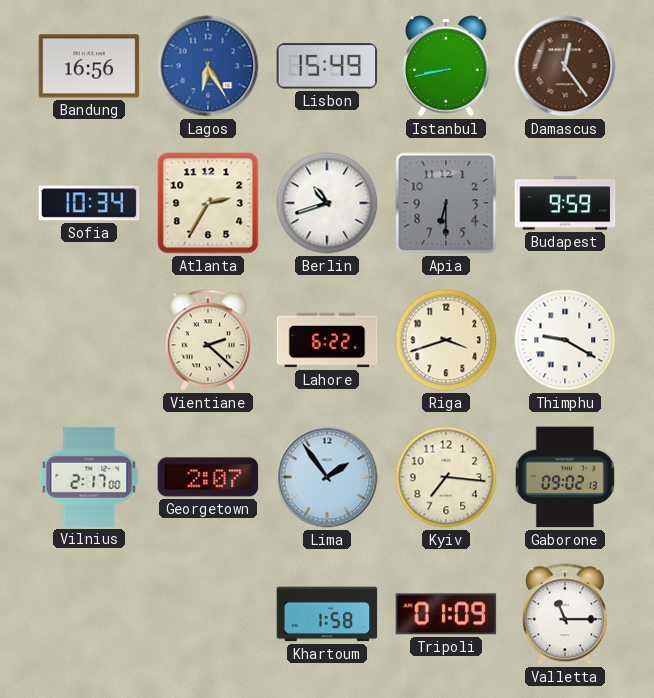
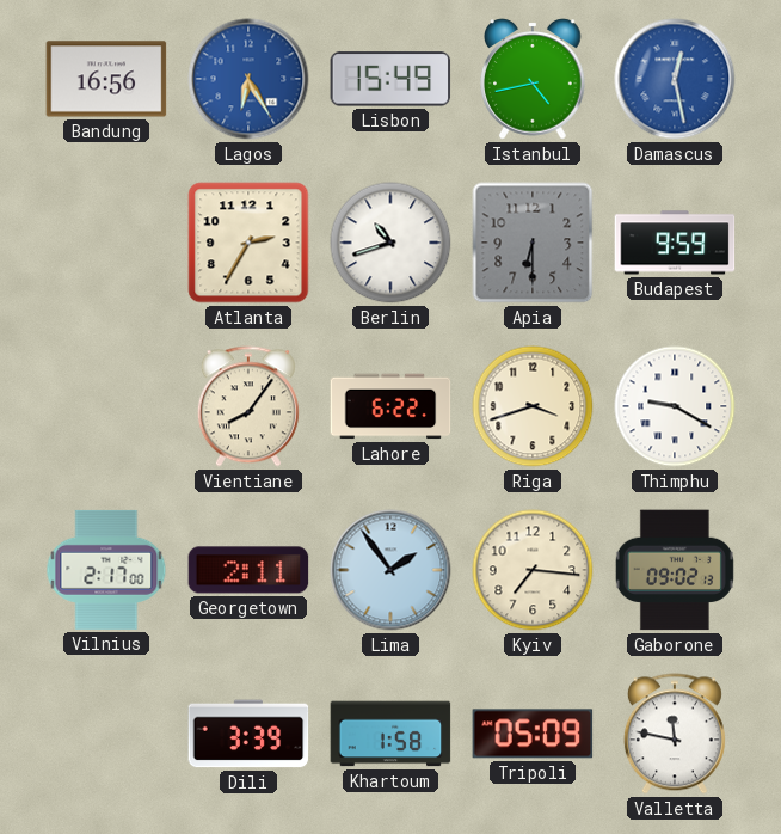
Istanbul: 8:43 -> 4:43 (533, 79)
Damascus: 12:24 -> 12:28 (675, 79)
Damascus dial: brown -> blue (675, 79)
Sofia: 10:34 -> none (89, 203)
Vientiane: 2:22 -> 8:06 (248, 406)
Georgetown: 2:07 -> 2:11 (248, 570)
Dili: none -> 3:39 (248, 734)
Tripoli: 01:09 -> 05:09 (533, 734)
Valletta: 11:15 -> 11:47 (675, 734)
